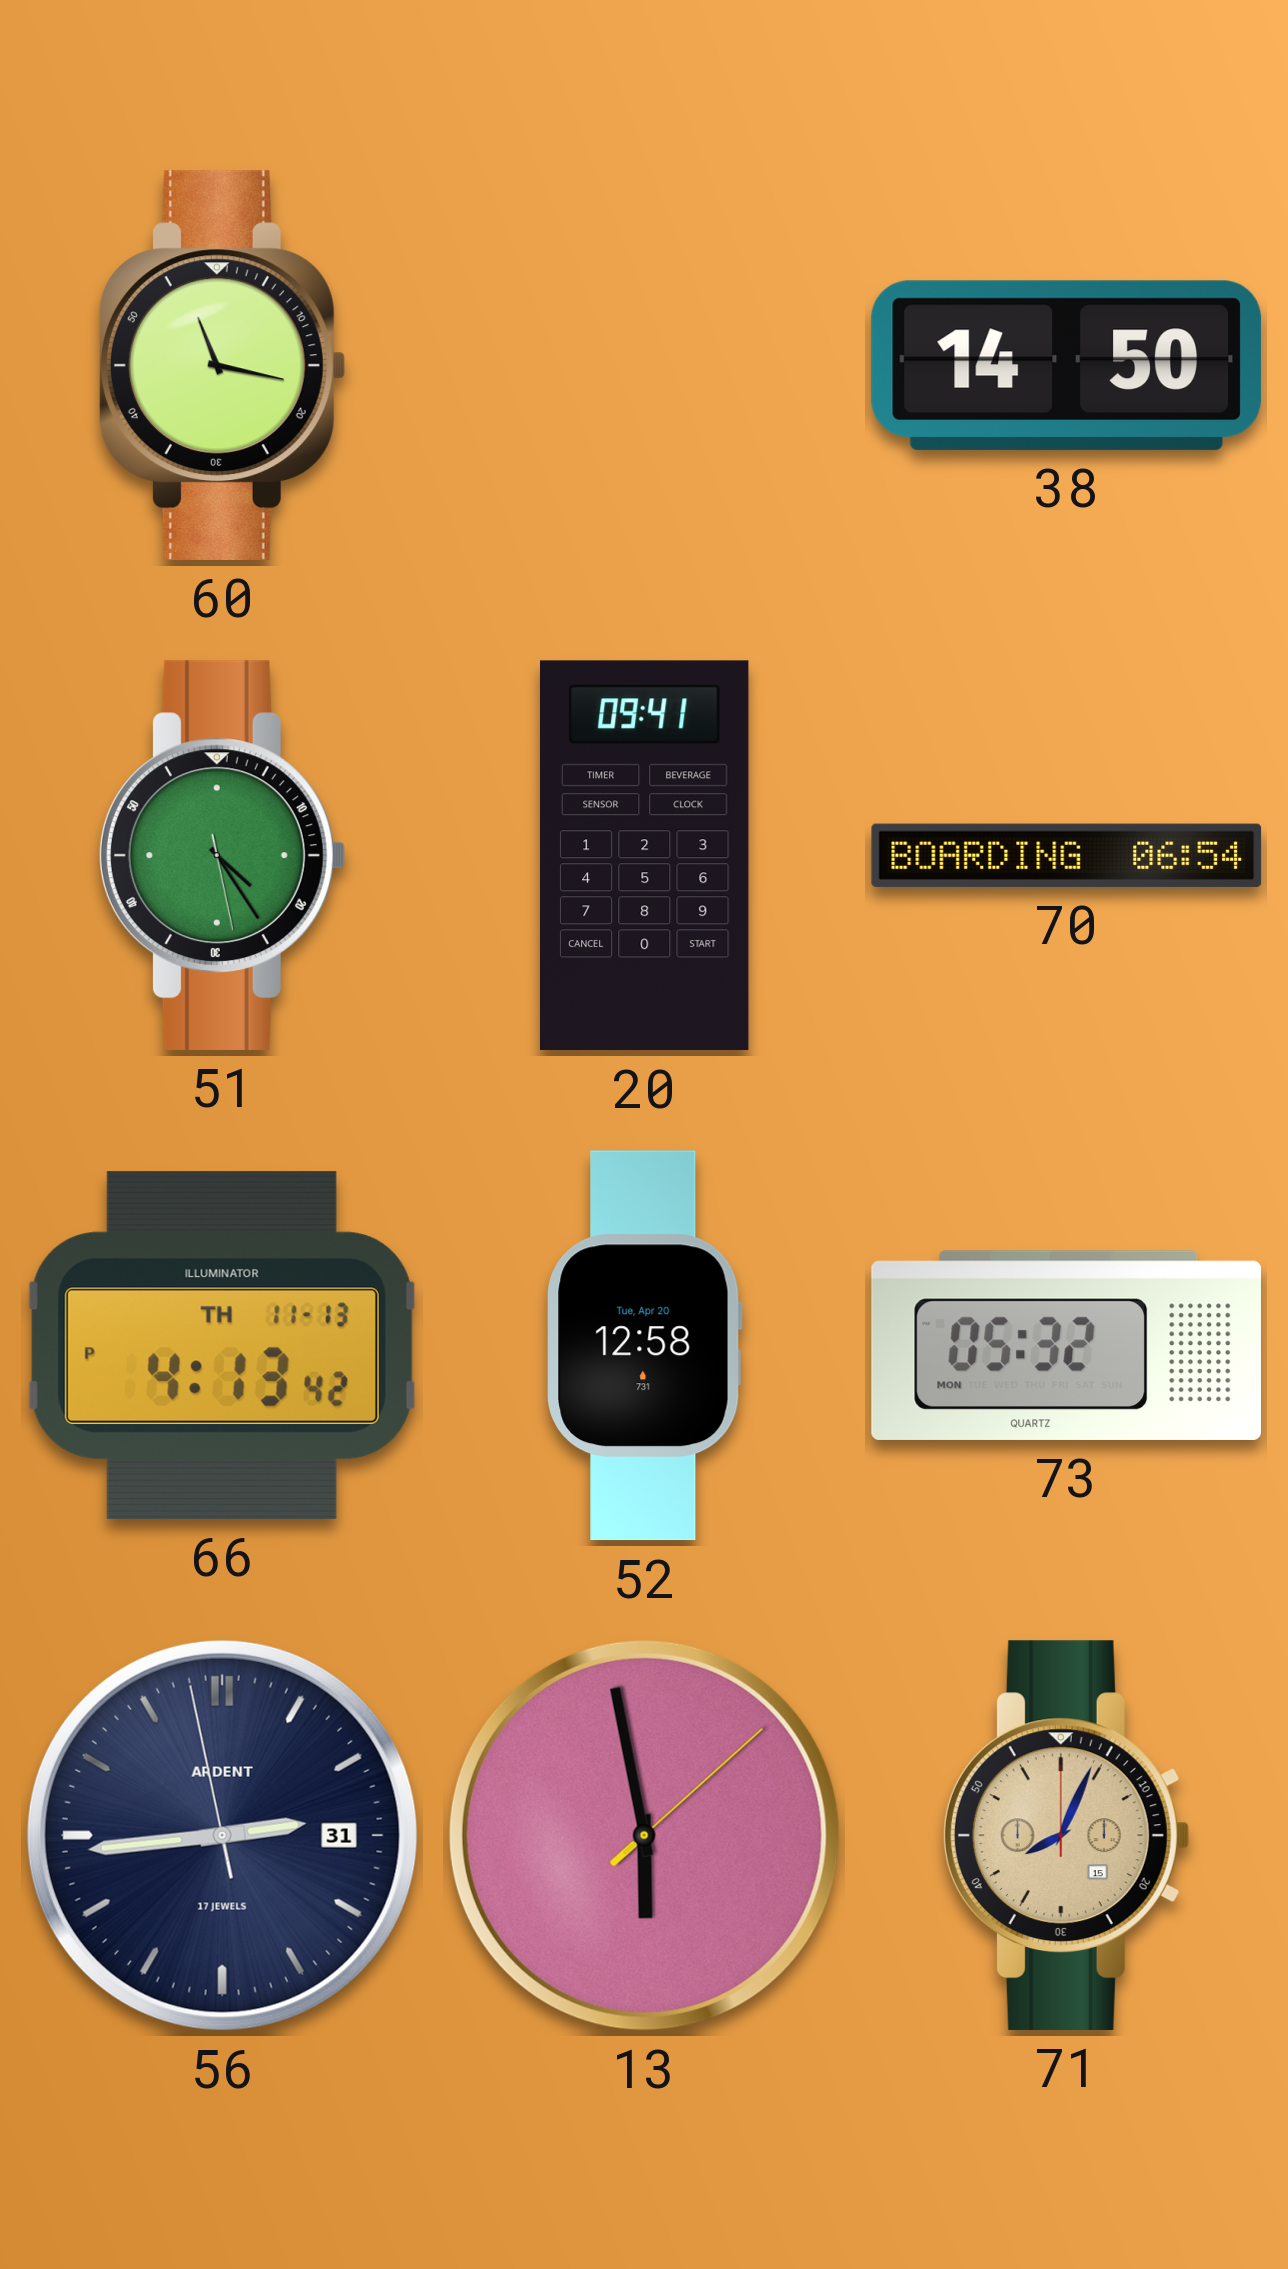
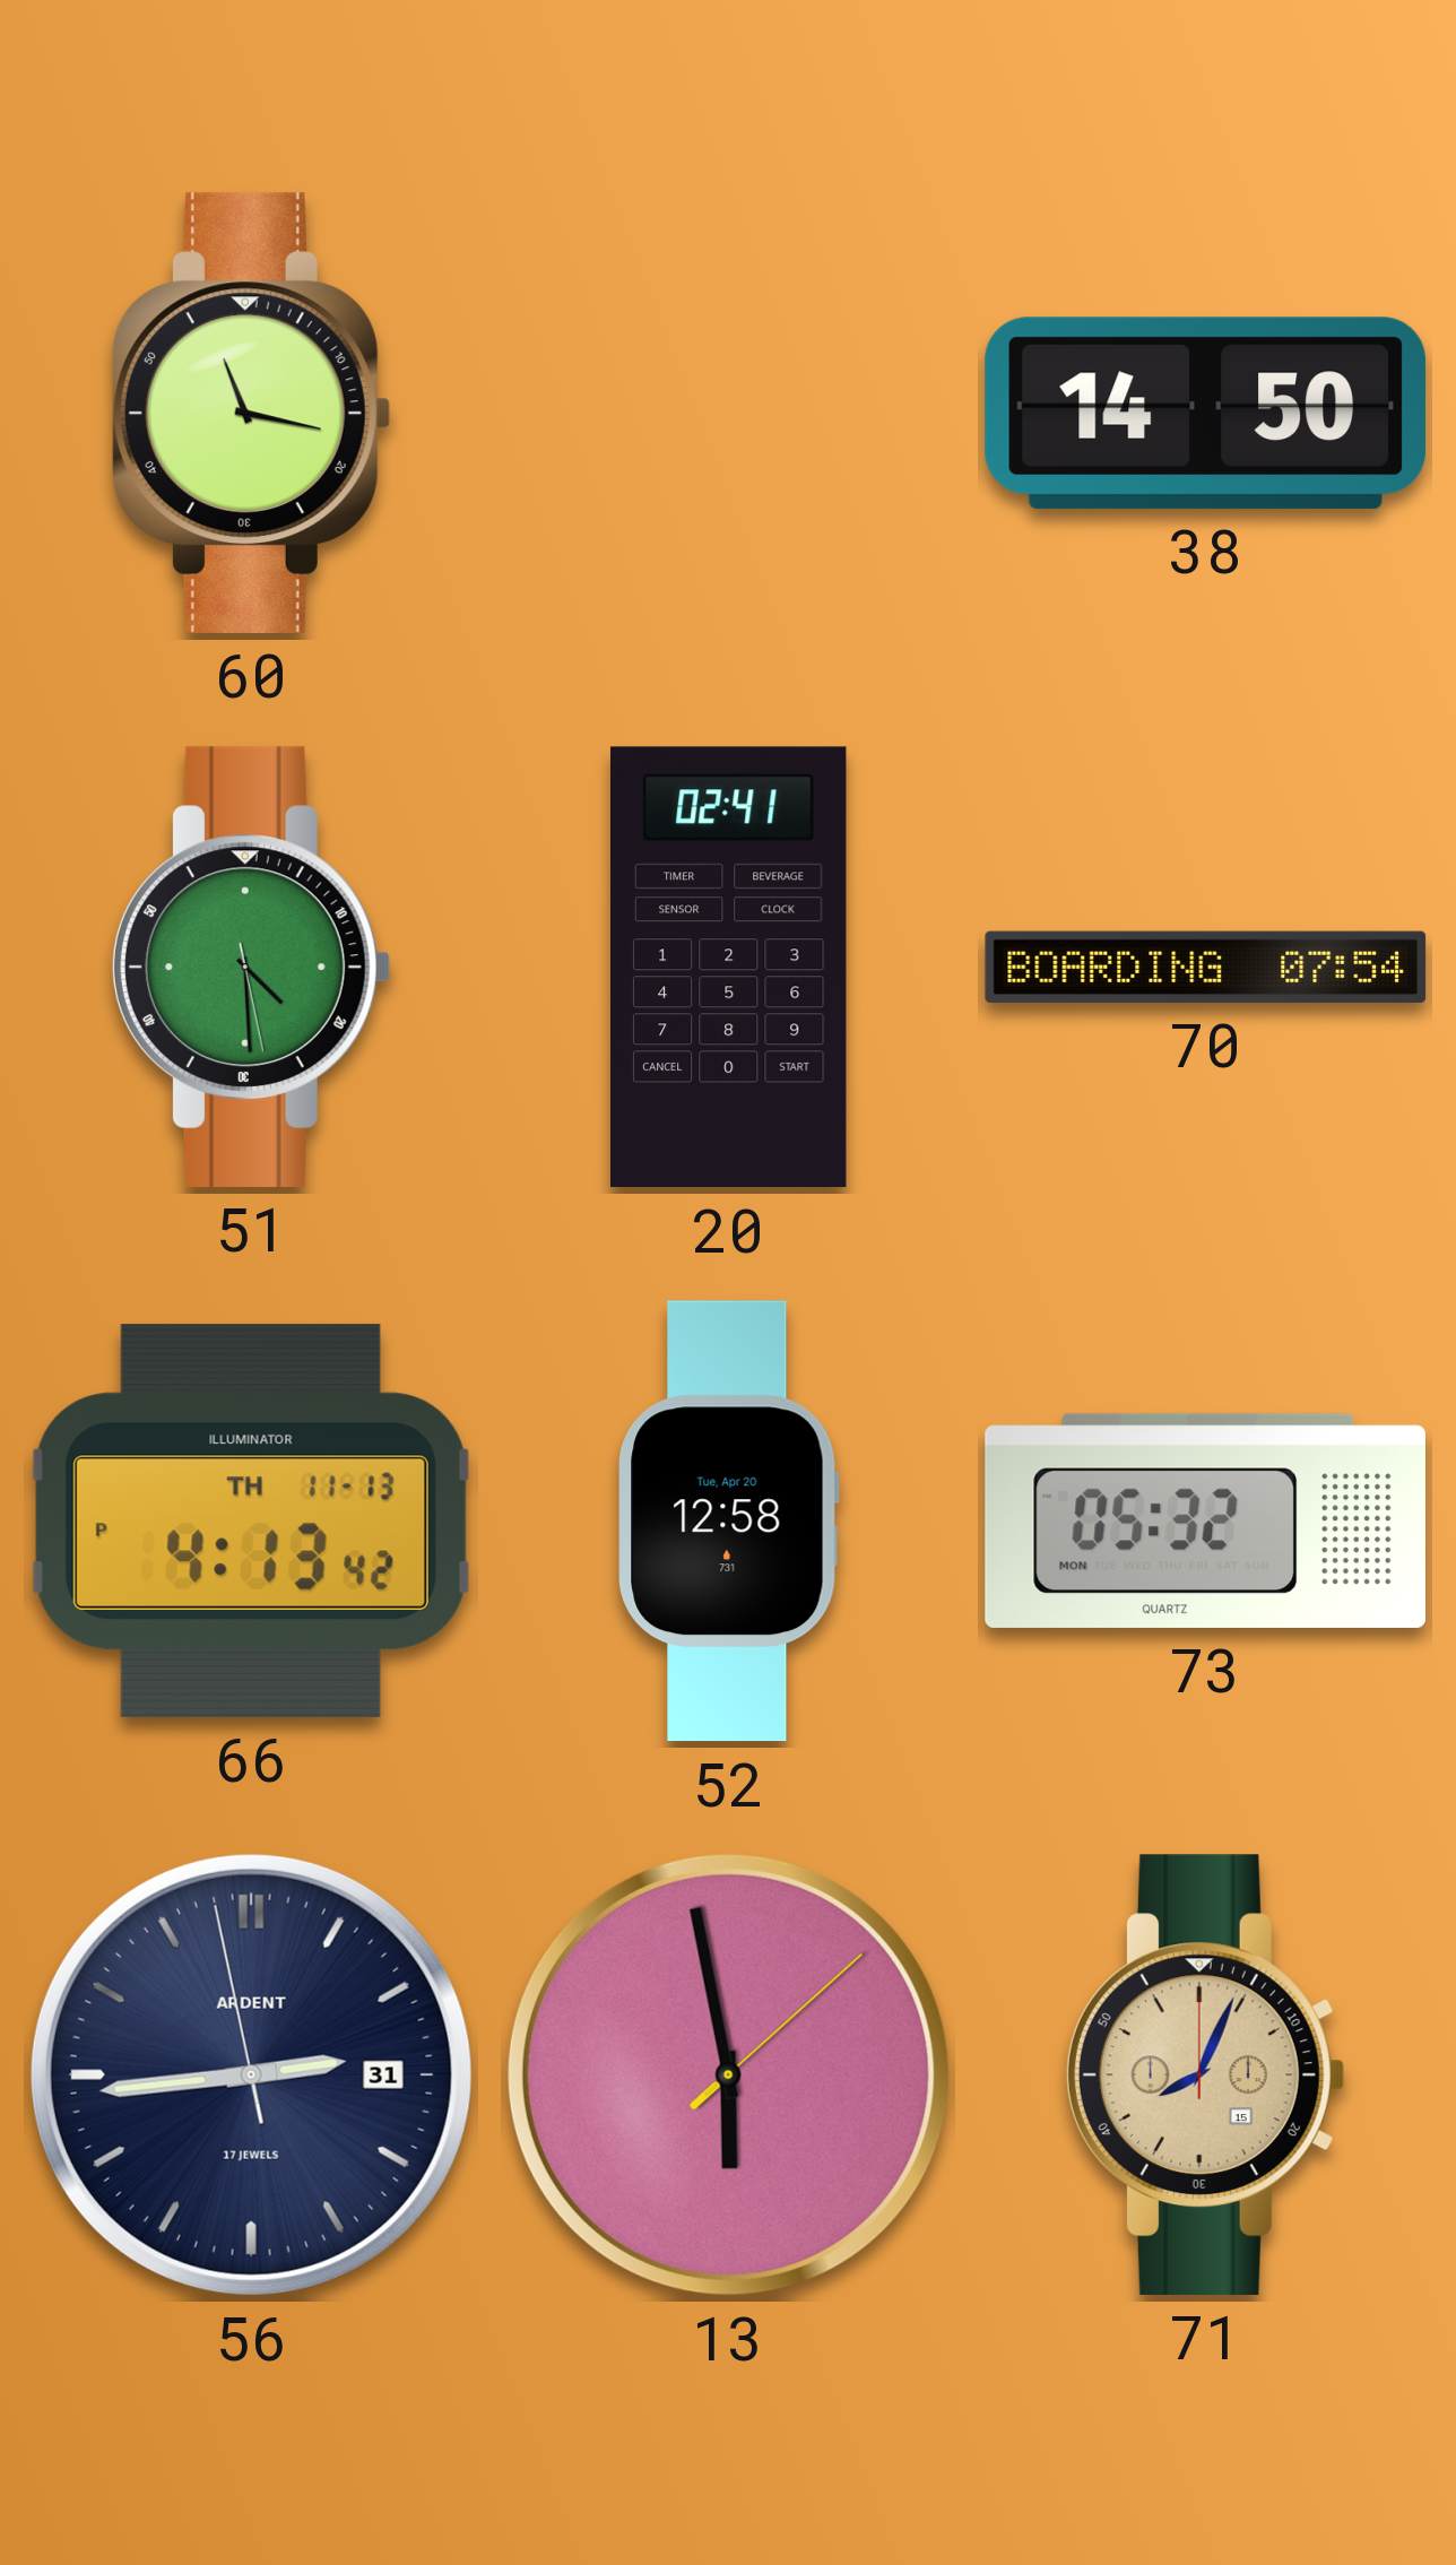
51: 4:24 -> 4:29 (251, 967)
20: 09:41 -> 02:41 (729, 968)
70: 06:54 -> 07:54 (1206, 967)
